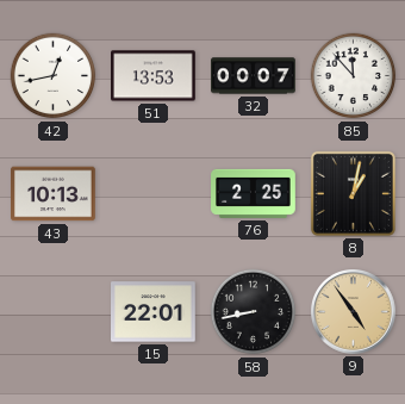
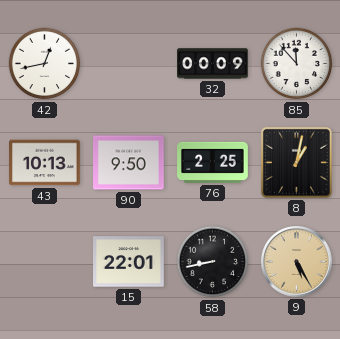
51: 13:53 -> none (154, 76)
32: 00:07 -> 00:09 (213, 64)
90: none -> 9:50 (129, 163)
9: 4:54 -> 5:25 (297, 262)
